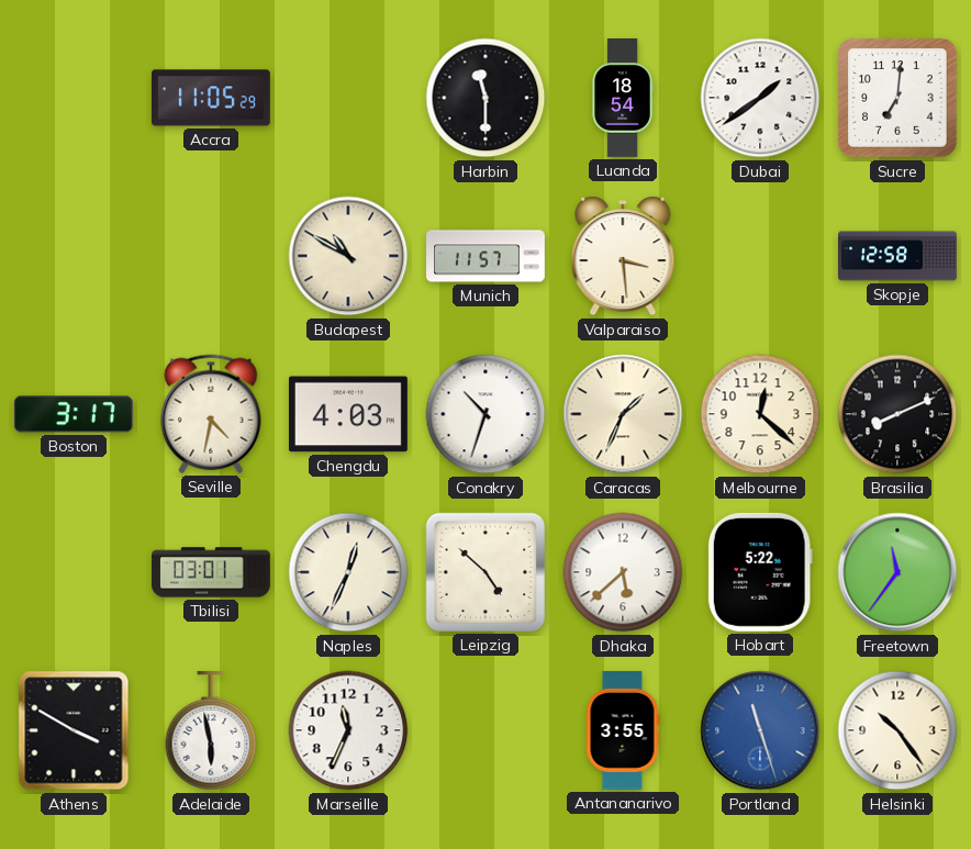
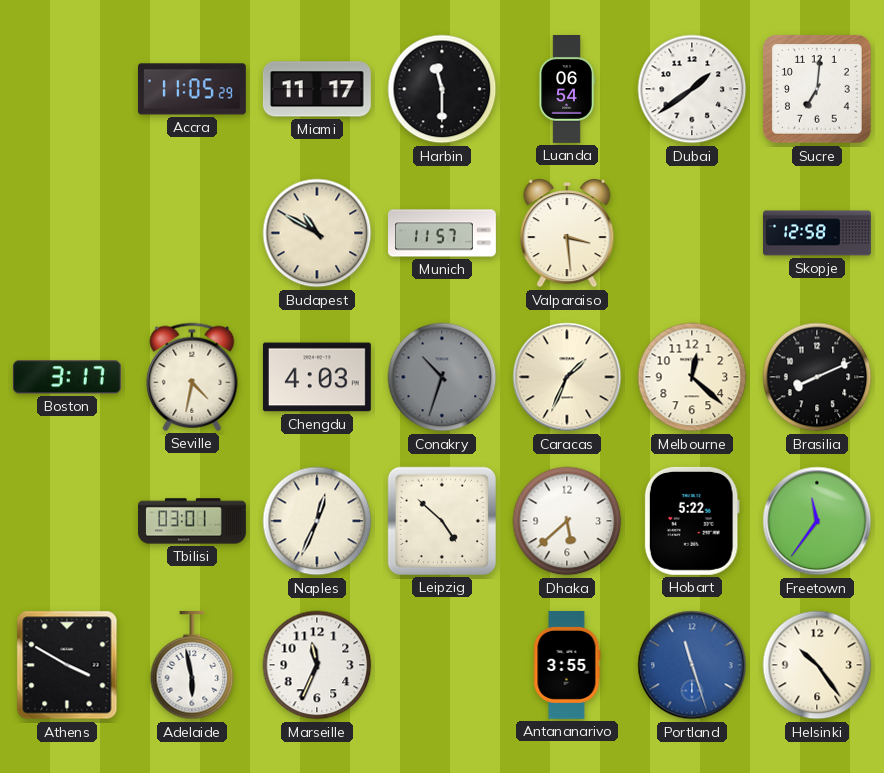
Miami: none -> 11:17 (317, 89)
Luanda: 18:54 -> 06:54 (567, 90)
Conakry dial: white -> grey (442, 377)
